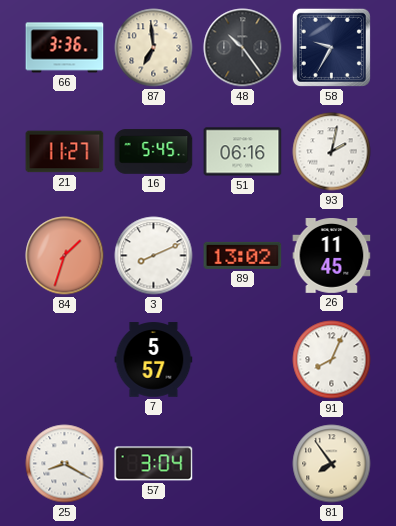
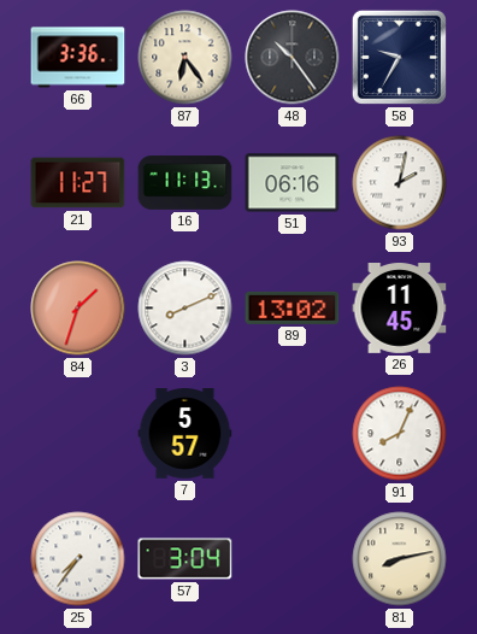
87: 6:59 -> 6:24 (185, 58)
16: 5:45 -> 11:13 (185, 183)
25: 8:20 -> 7:36 (78, 559)
81: 7:54 -> 8:13 (400, 559)
